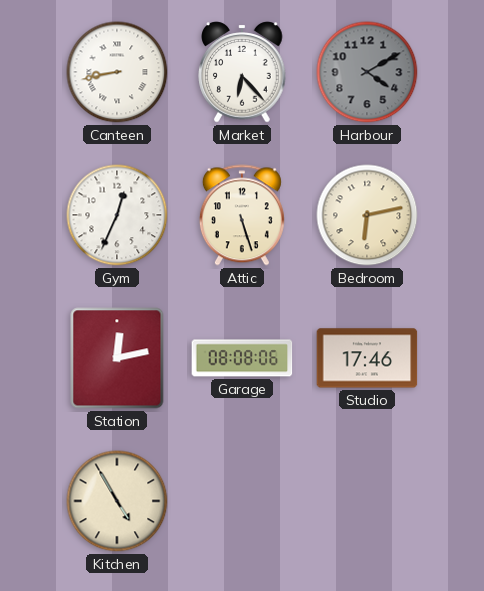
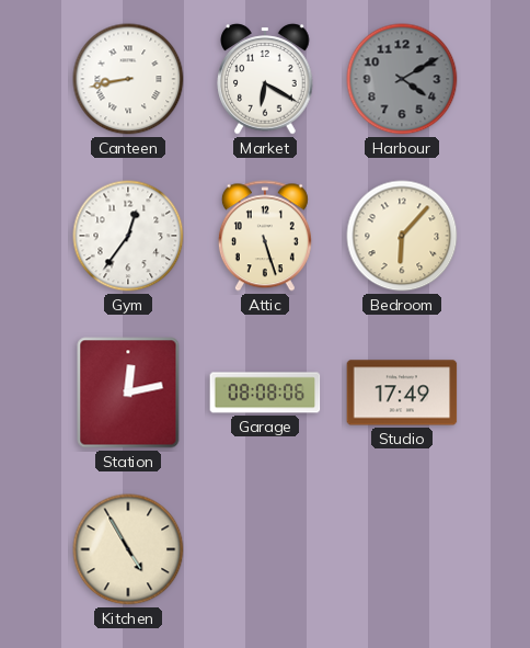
Market: 6:23 -> 6:20 (265, 79)
Gym: 12:34 -> 12:36 (128, 236)
Bedroom: 6:13 -> 6:07 (402, 236)
Studio: 17:46 -> 17:49 (402, 393)
